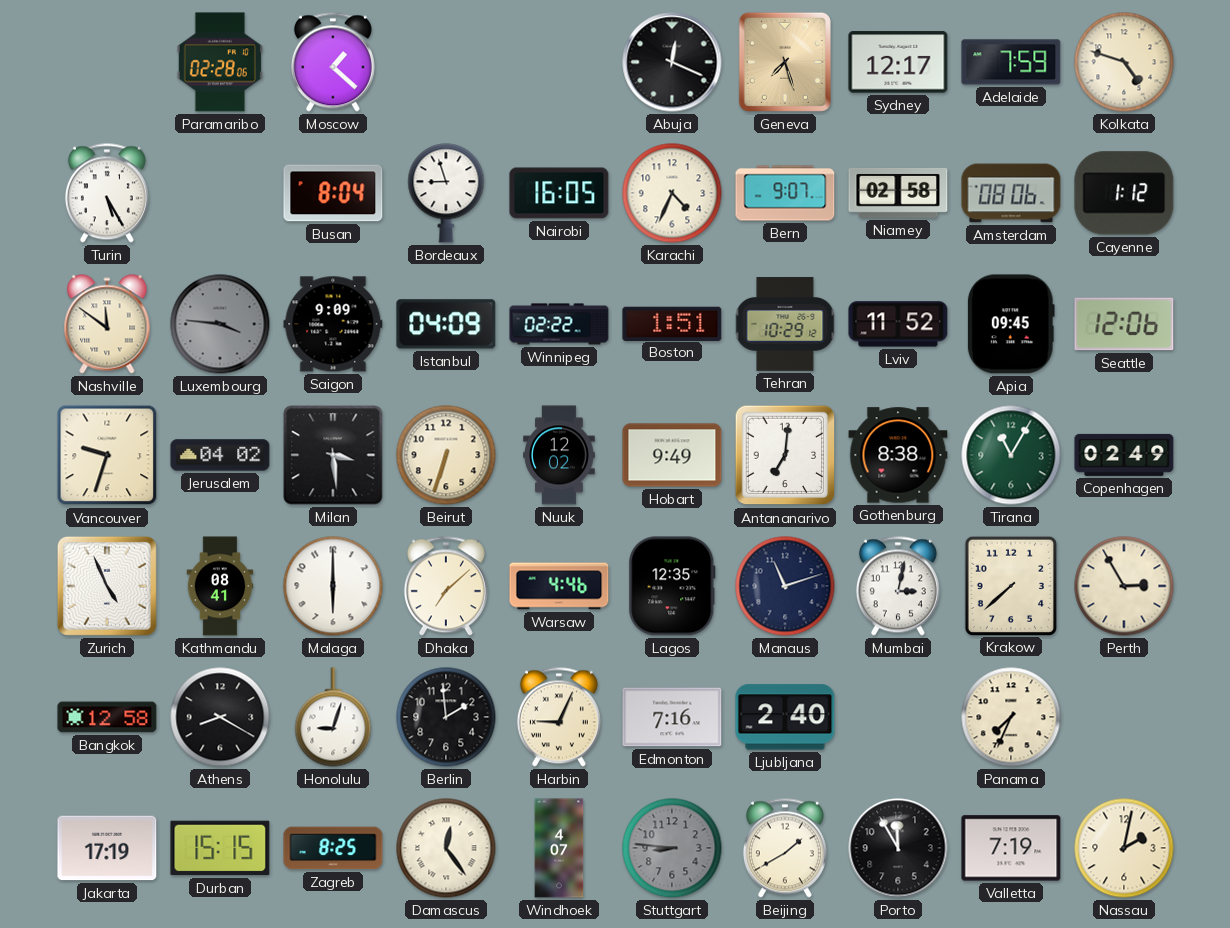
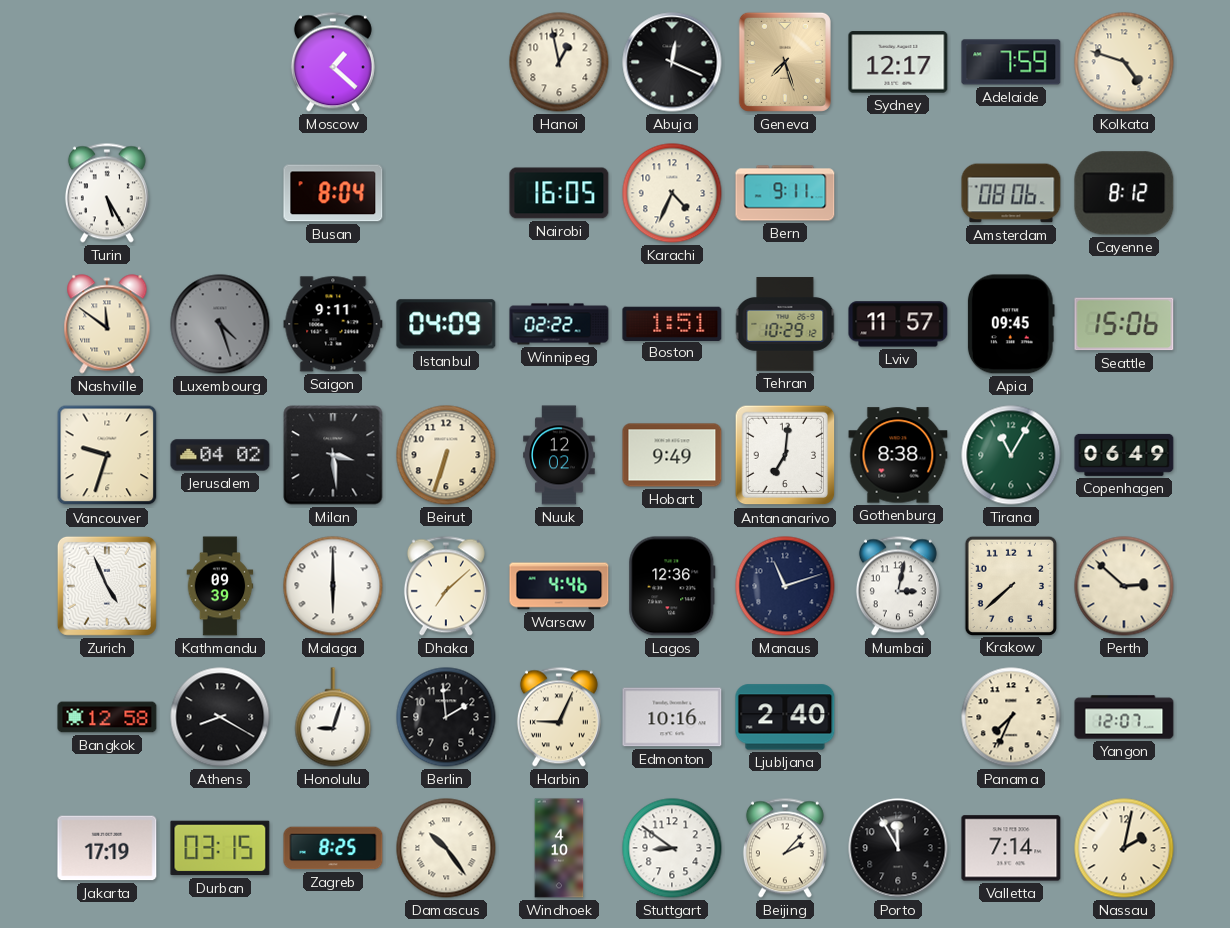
Paramaribo: 02:28 -> none (220, 62)
Hanoi: none -> 12:58 (559, 62)
Bordeaux: 8:57 -> none (446, 193)
Bern: 9:07 -> 9:11 (785, 193)
Niamey: 02:58 -> none (898, 193)
Cayenne: 1:12 -> 8:12 (1124, 193)
Luxembourg: 3:46 -> 4:27 (220, 324)
Saigon: 9:09 -> 9:11 (333, 324)
Lviv: 11:52 -> 11:57 (898, 324)
Seattle: 12:06 -> 15:06 (1124, 324)
Copenhagen: 02:49 -> 06:49 (1124, 455)
Kathmandu: 08:41 -> 09:39 (220, 586)
Lagos: 12:35 -> 12:36 (672, 586)
Perth: 2:55 -> 2:52 (1124, 586)
Edmonton: 7:16 -> 10:16 (672, 717)
Yangon: none -> 12:07 (1124, 717)
Durban: 15:15 -> 03:15 (220, 848)
Damascus: 12:24 -> 10:24 (446, 848)
Windhoek: 4:07 -> 4:10 (559, 848)
Stuttgart: 8:46 -> 8:51 (672, 848)
Stuttgart dial: grey -> white (672, 848)
Beijing: 1:40 -> 2:07 (785, 848)
Valletta: 7:19 -> 7:14 (1011, 848)
